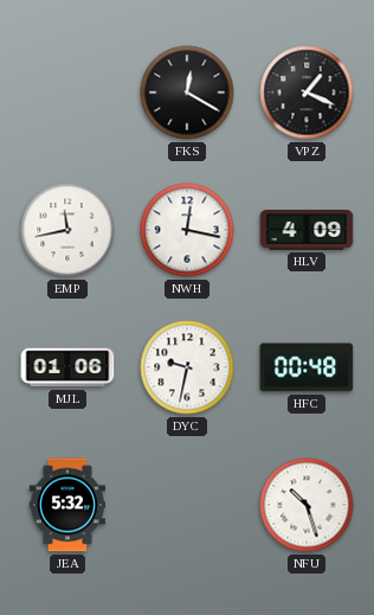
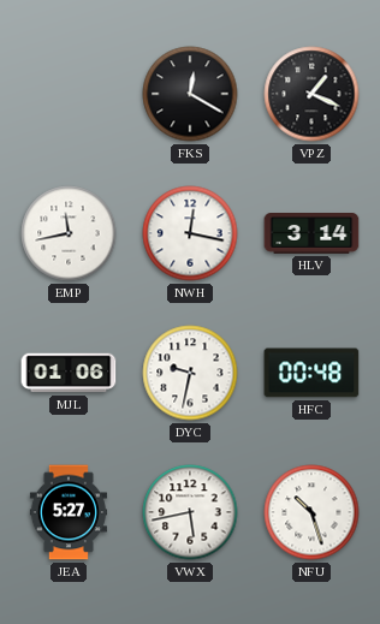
HLV: 4:09 -> 3:14 (311, 233)
JEA: 5:32 -> 5:27 (67, 512)
VWX: none -> 5:43 (190, 512)
